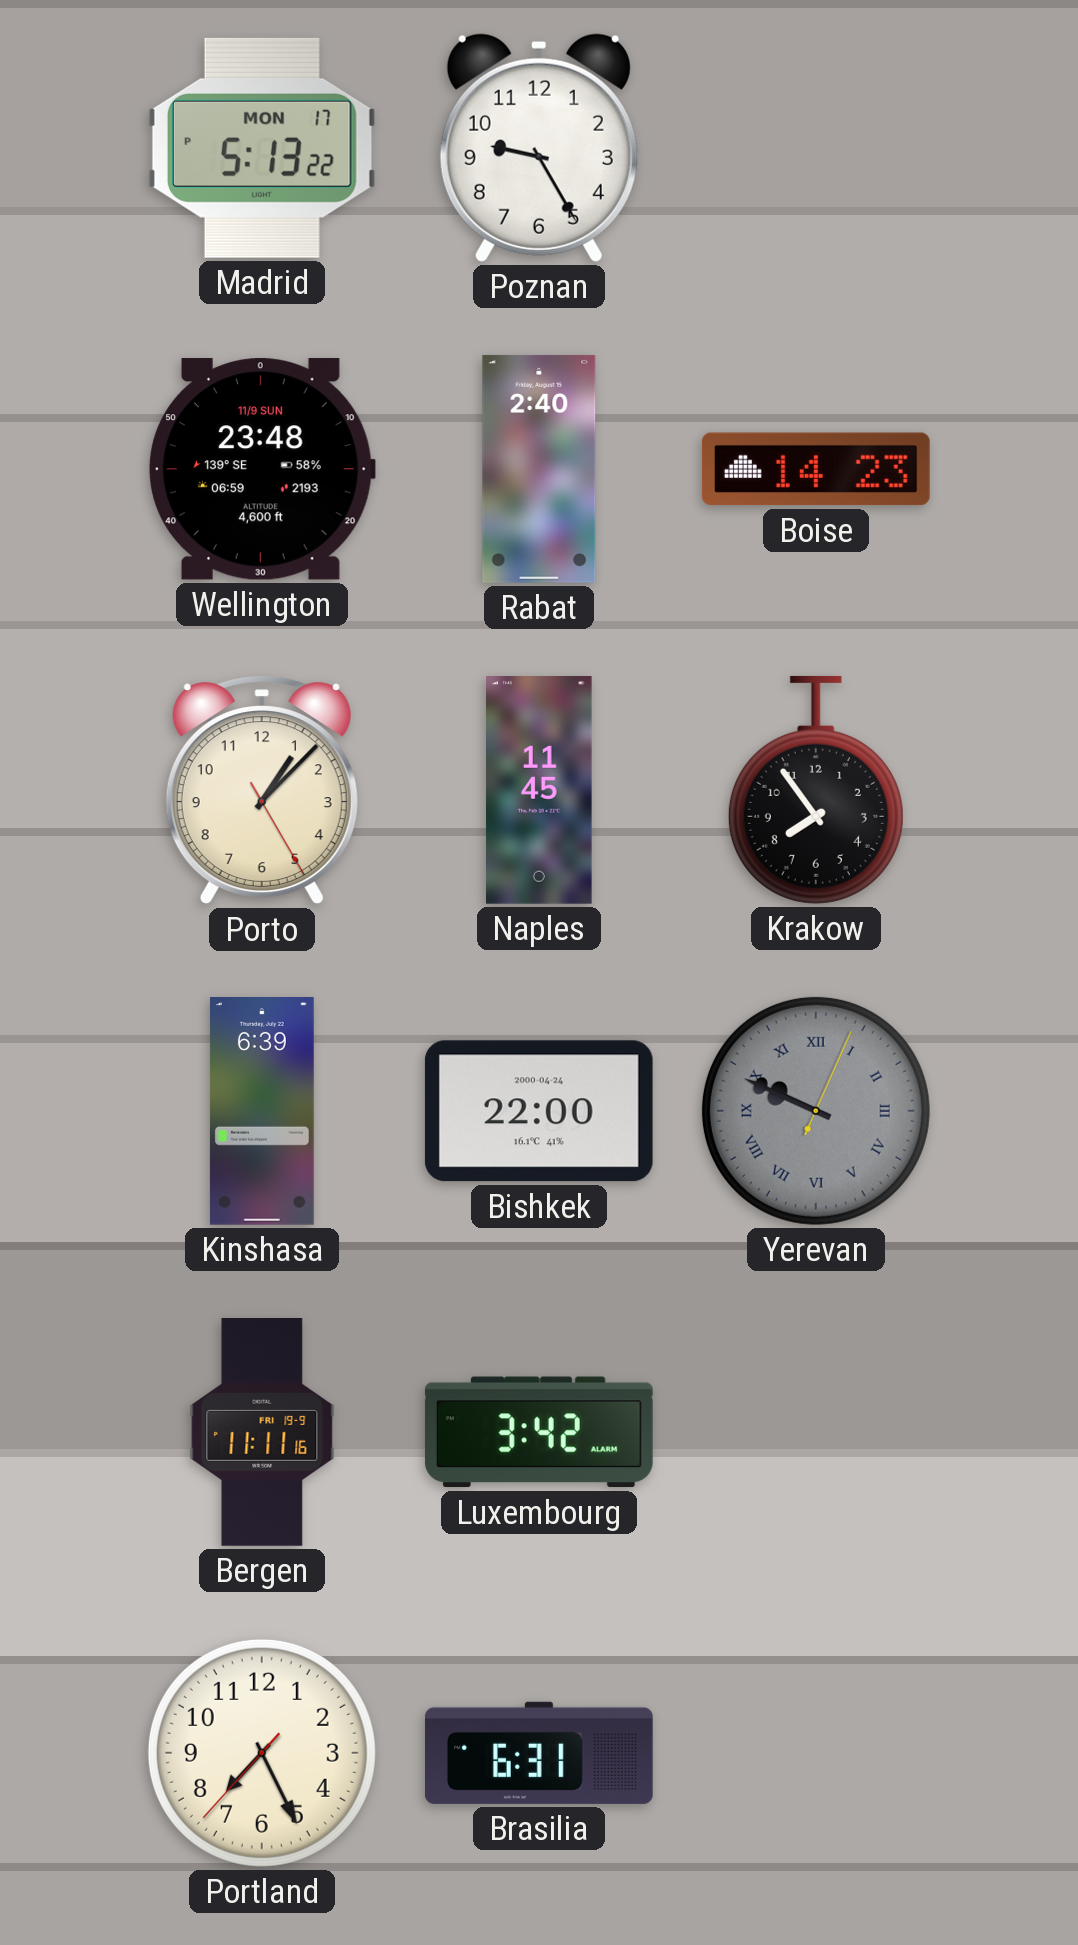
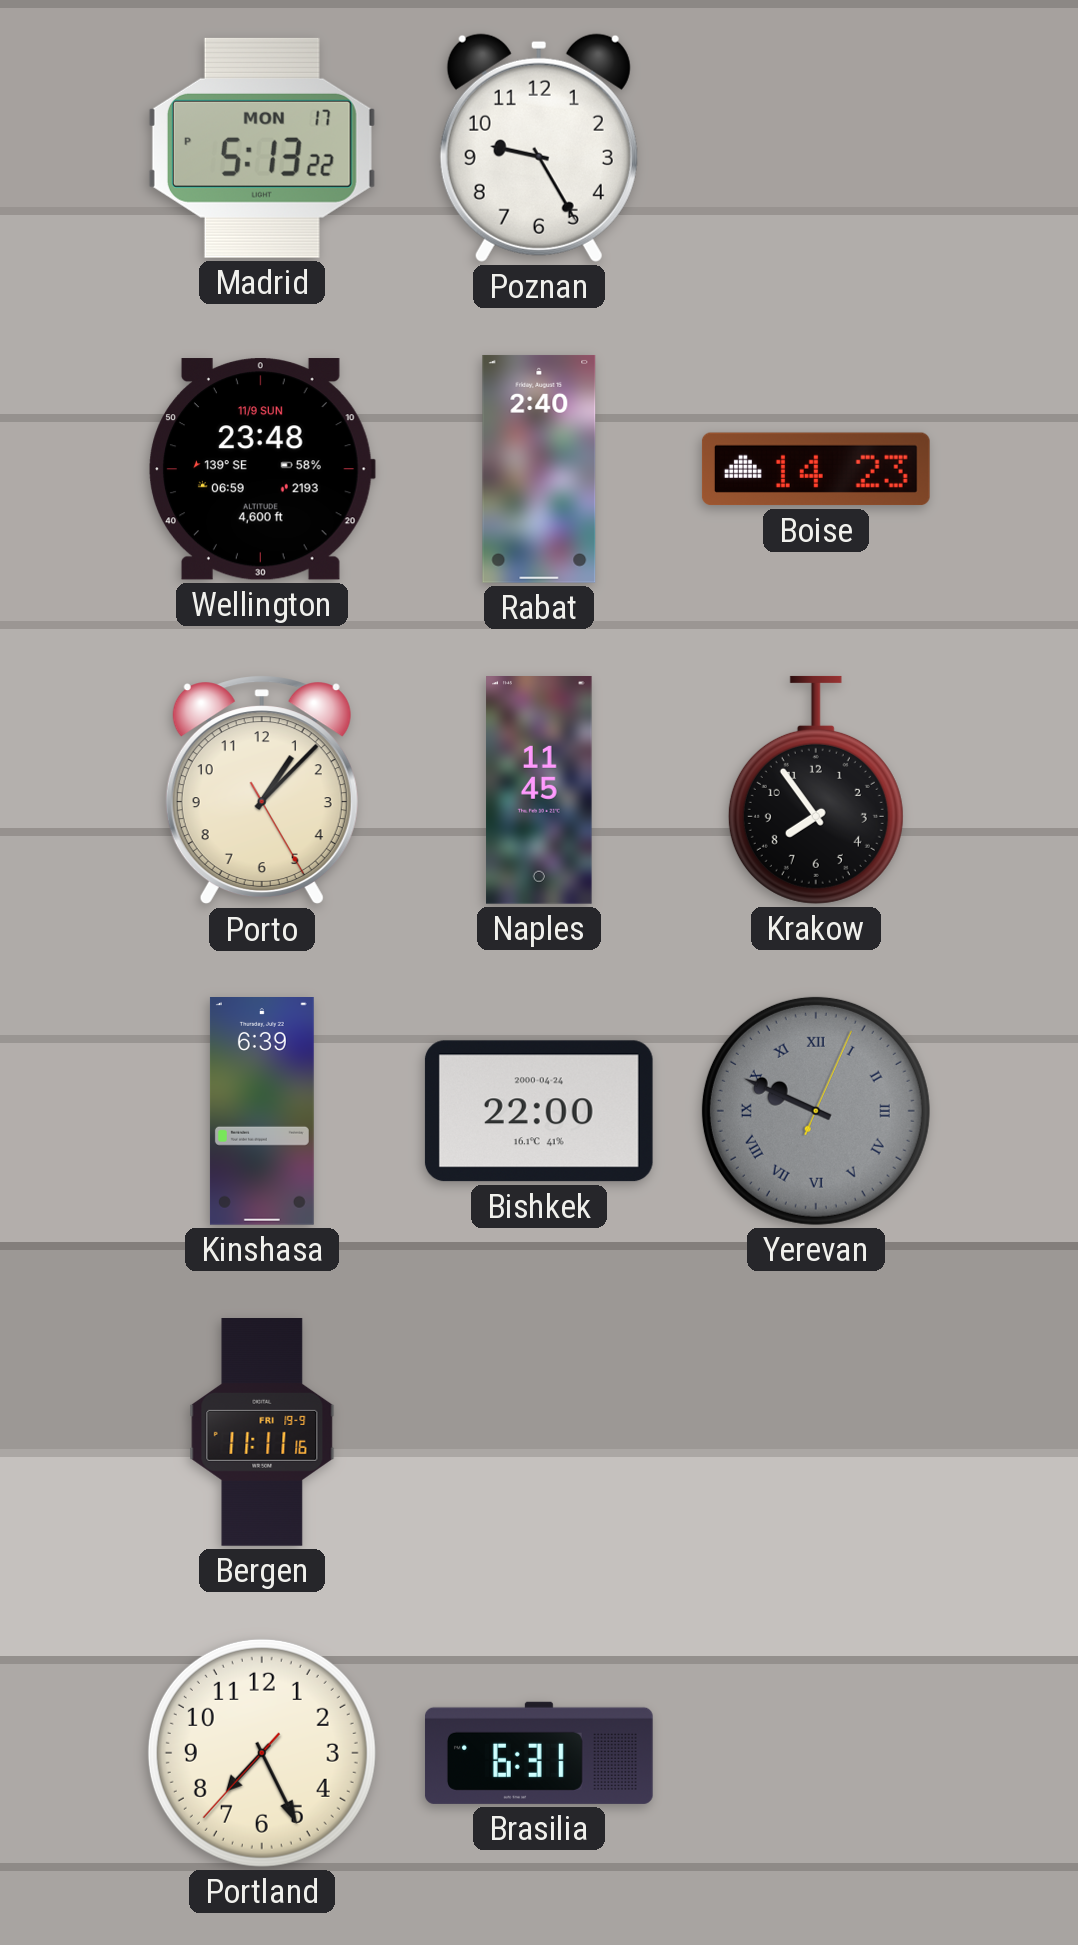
Luxembourg: 3:42 -> none (539, 1432)
